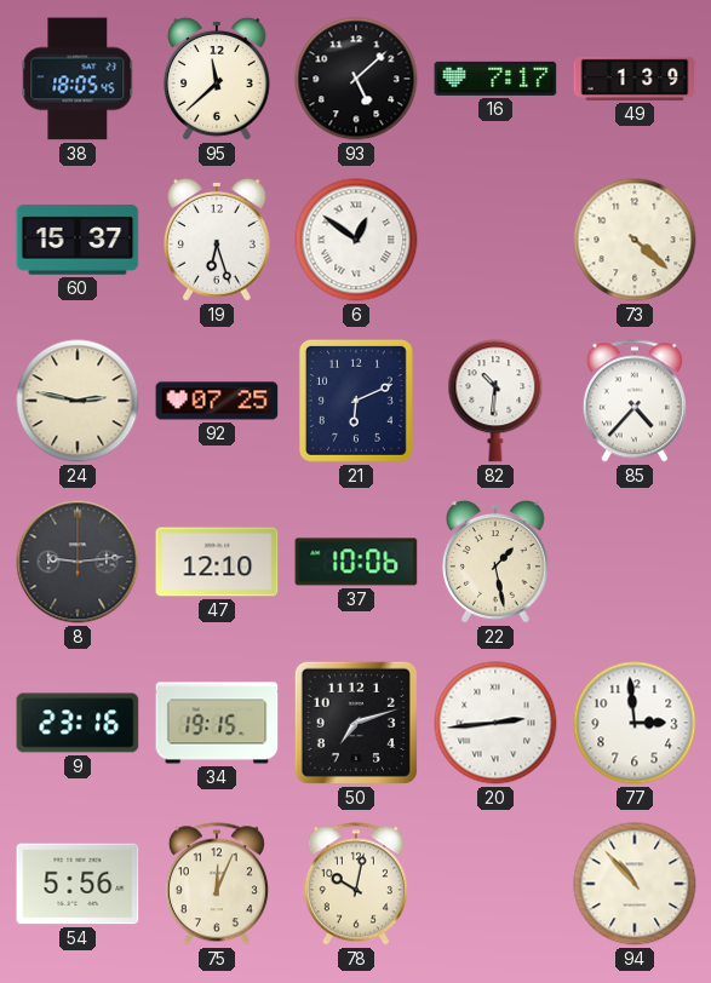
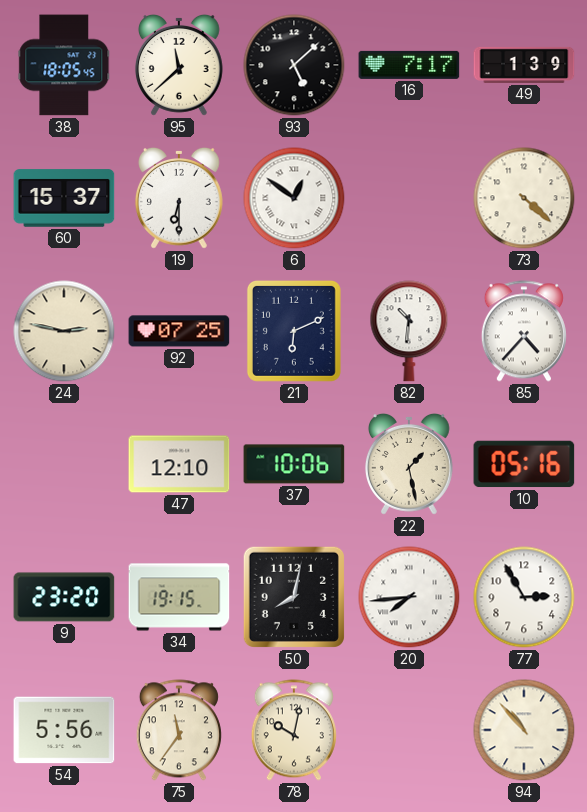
19: 6:27 -> 6:30 (179, 198)
8: 9:14 -> none (78, 562)
10: none -> 05:16 (524, 464)
9: 23:16 -> 23:20 (64, 597)
50: 7:12 -> 8:02 (294, 597)
20: 2:44 -> 7:44 (409, 597)
77: 2:59 -> 2:55 (524, 597)
75: 12:04 -> 11:36 (179, 730)
